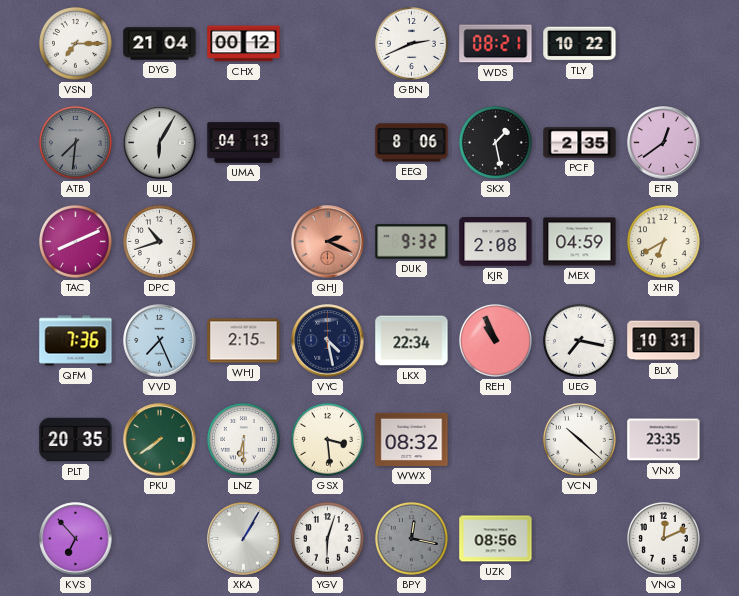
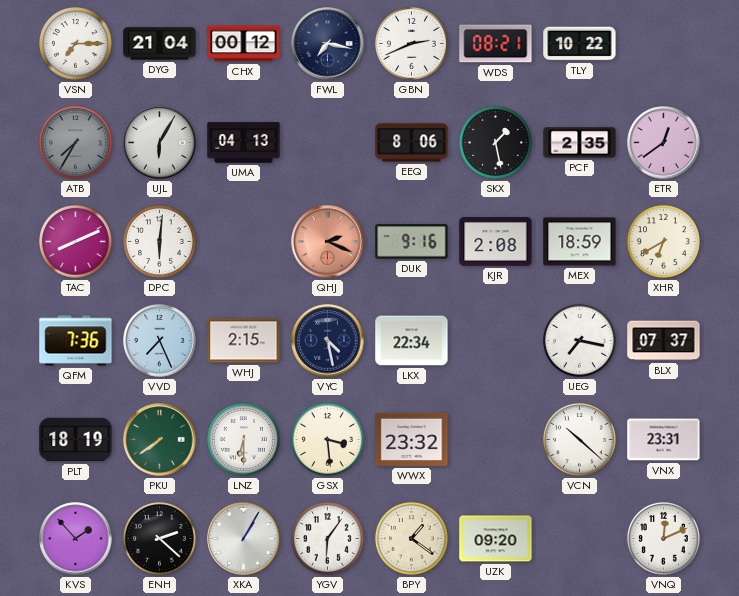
FWL: none -> 7:17 (328, 44)
ATB: 7:31 -> 7:35 (75, 142)
DPC: 10:42 -> 6:01 (159, 241)
DUK: 9:32 -> 9:16 (412, 242)
MEX: 04:59 -> 18:59 (580, 242)
REH: 10:56 -> none (495, 340)
BLX: 10:31 -> 07:37 (664, 341)
PLT: 20:35 -> 18:19 (76, 440)
WWX: 08:32 -> 23:32 (412, 439)
VNX: 23:35 -> 23:31 (664, 440)
KVS: 6:53 -> 1:53 (76, 539)
ENH: none -> 2:22 (159, 538)
YGV: 6:03 -> 6:06 (327, 538)
BPY: 12:17 -> 1:21 (411, 538)
BPY dial: grey -> cream (411, 538)
UZK: 08:56 -> 09:20 (496, 539)
